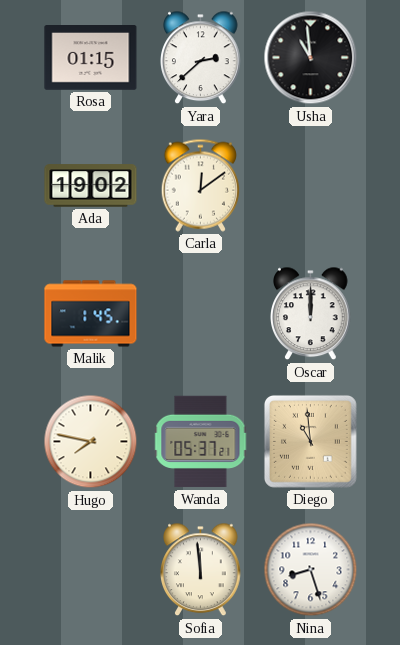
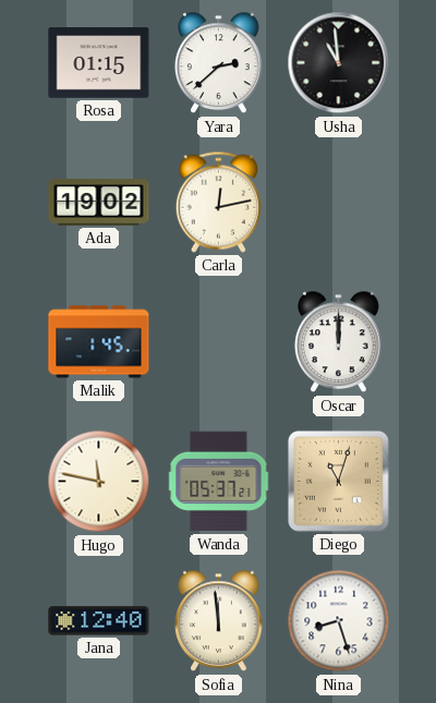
Carla: 12:09 -> 12:13 (218, 202)
Hugo: 7:47 -> 11:47 (99, 482)
Diego: 10:59 -> 11:03 (338, 481)
Jana: none -> 12:40 (99, 621)
